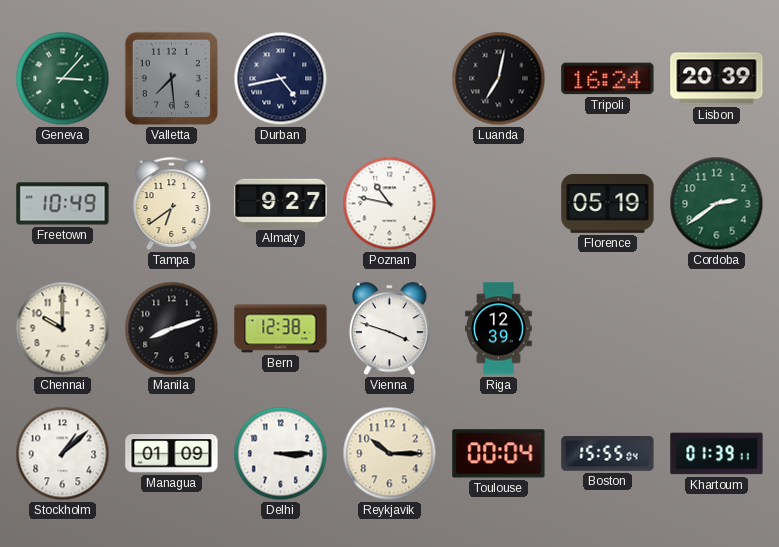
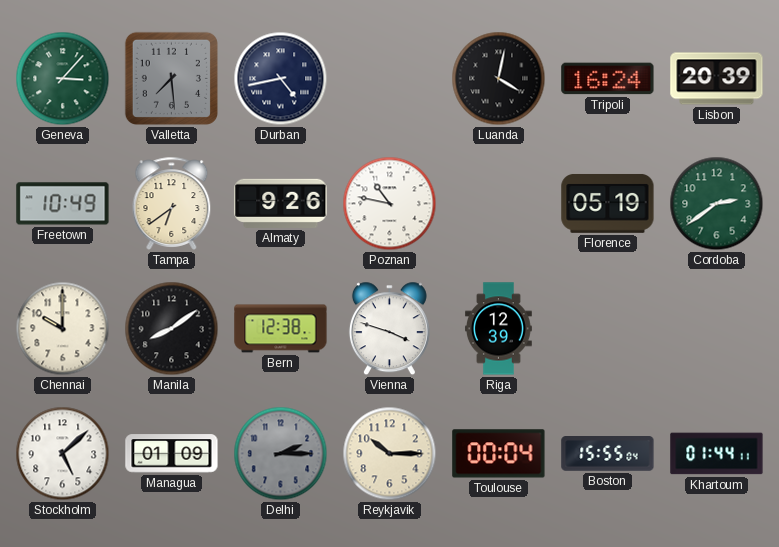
Luanda: 7:02 -> 4:02 (499, 79)
Almaty: 9:27 -> 9:26 (281, 203)
Manila: 8:12 -> 8:09 (172, 329)
Stockholm: 1:08 -> 5:08 (63, 454)
Delhi: 3:15 -> 2:15 (281, 454)
Delhi dial: white -> grey (281, 454)
Khartoum: 01:39 -> 01:44 (717, 454)
